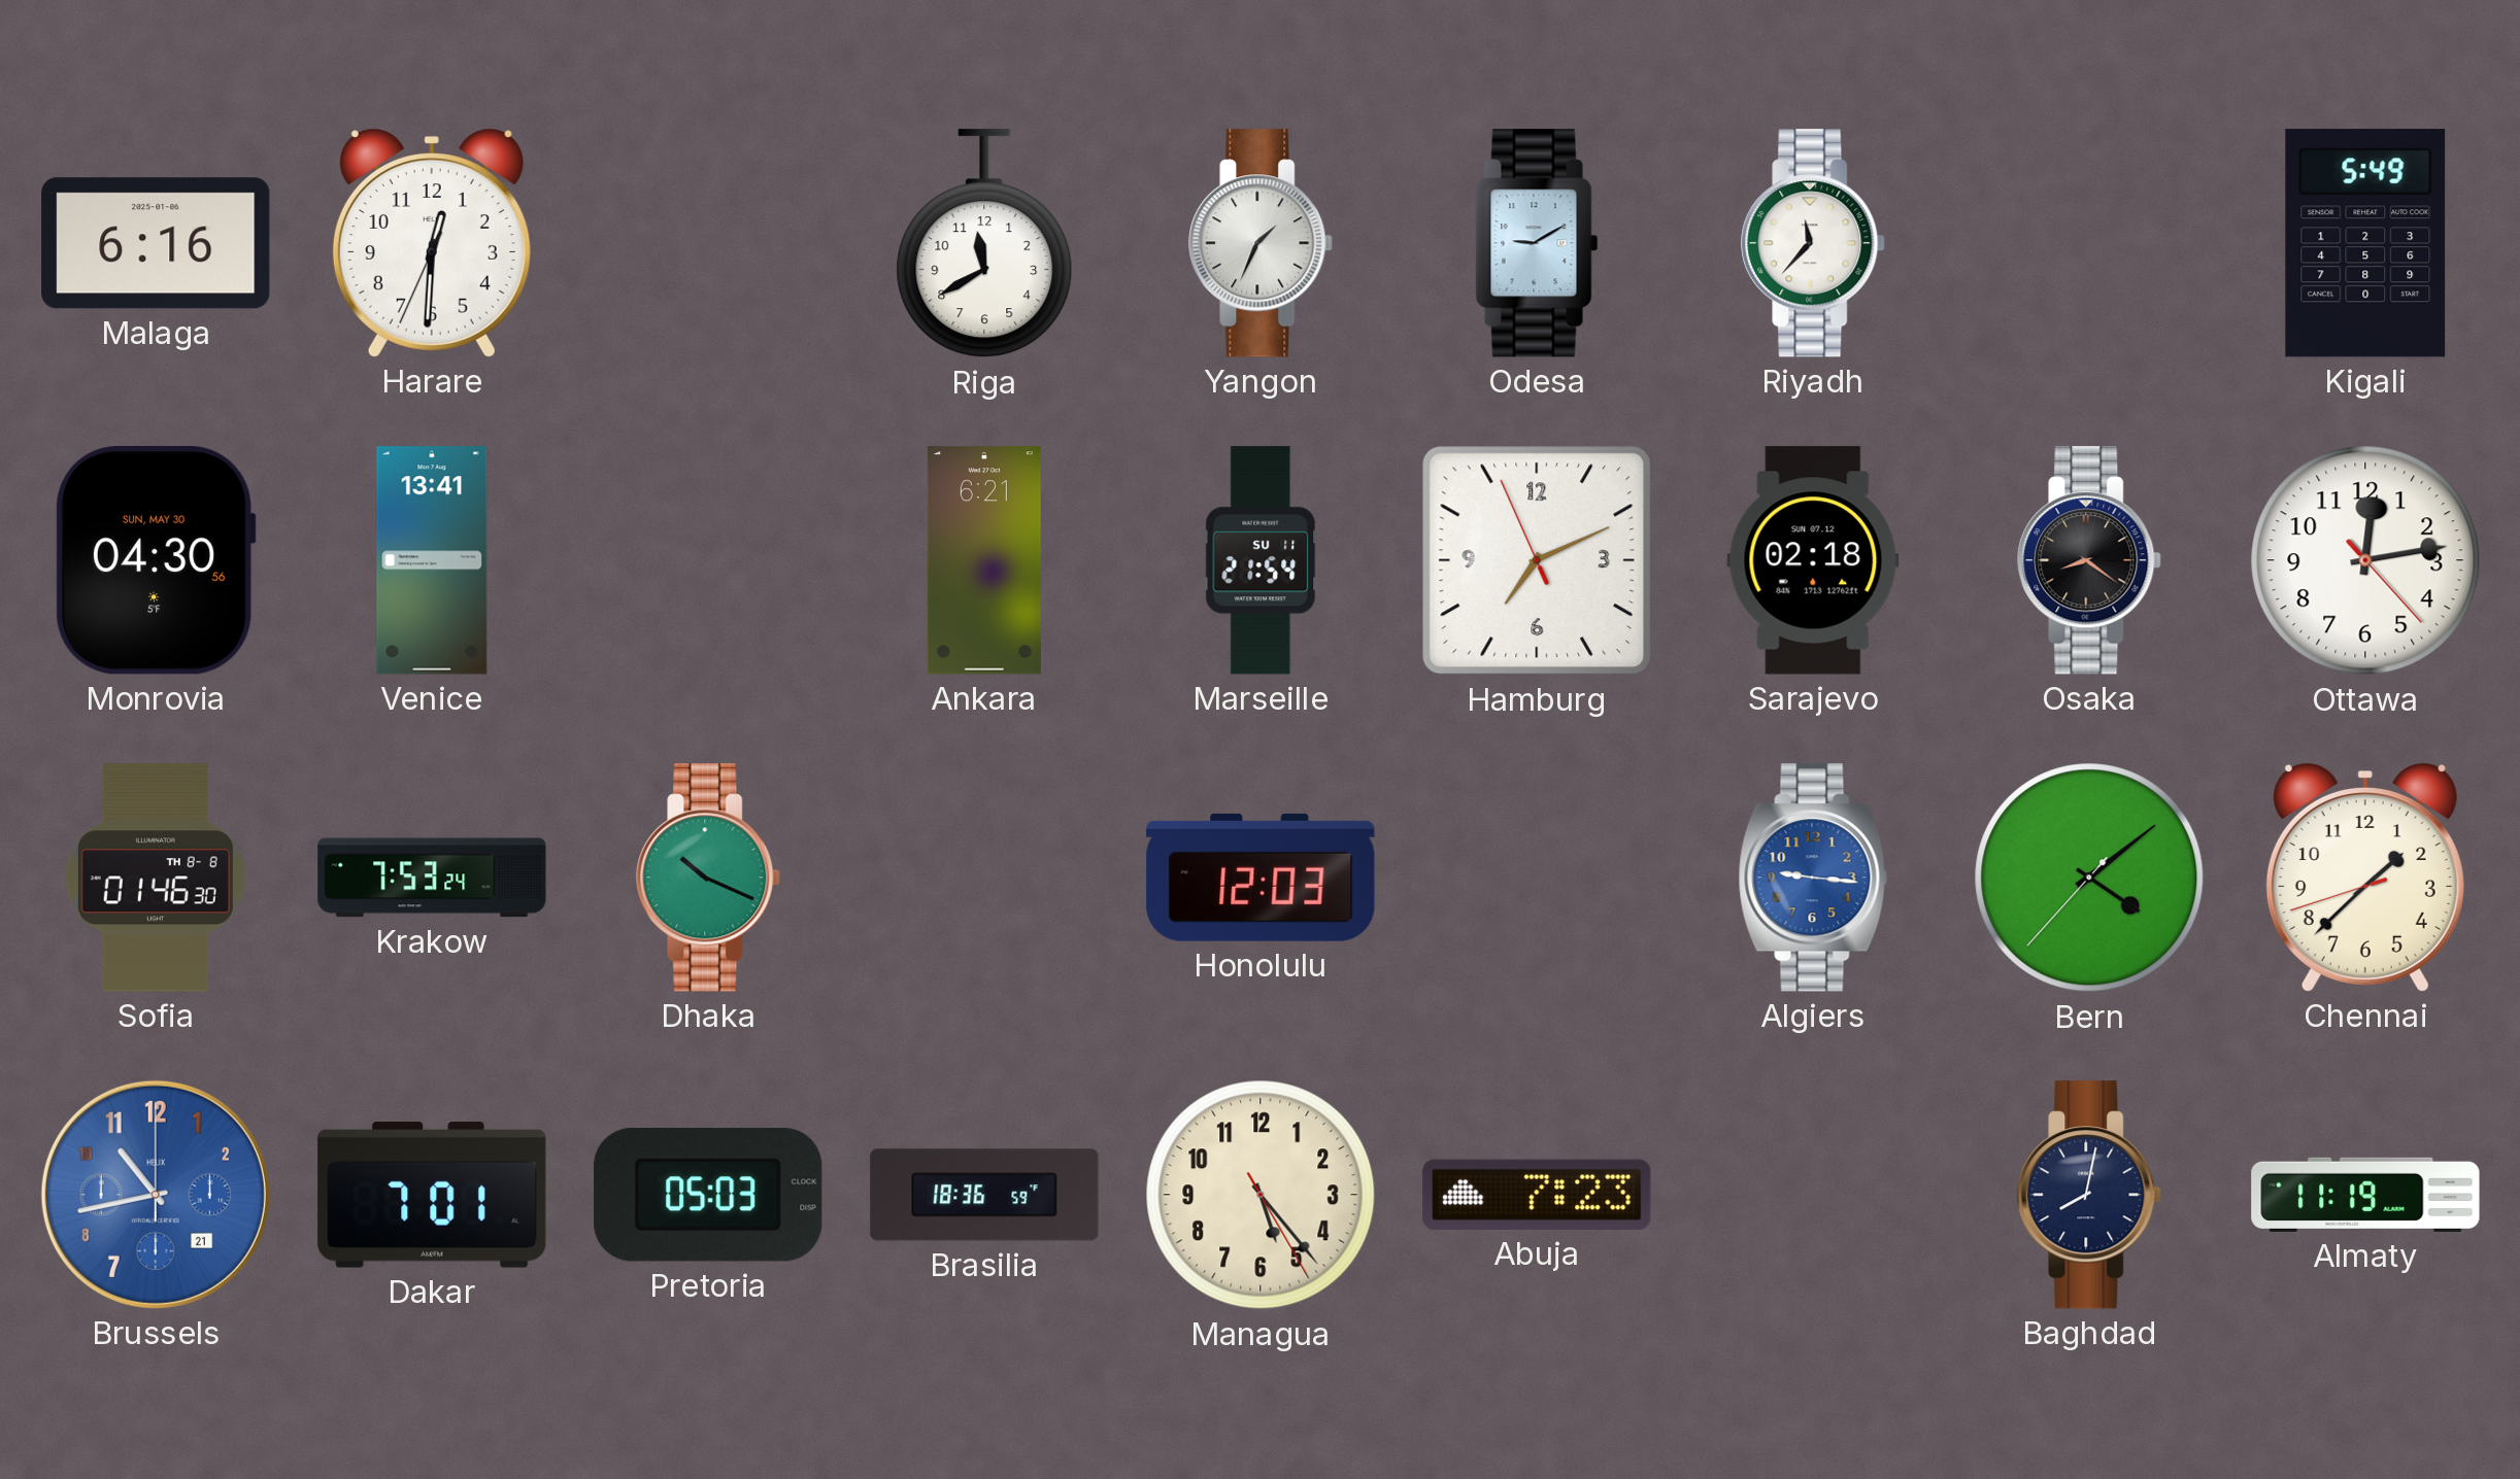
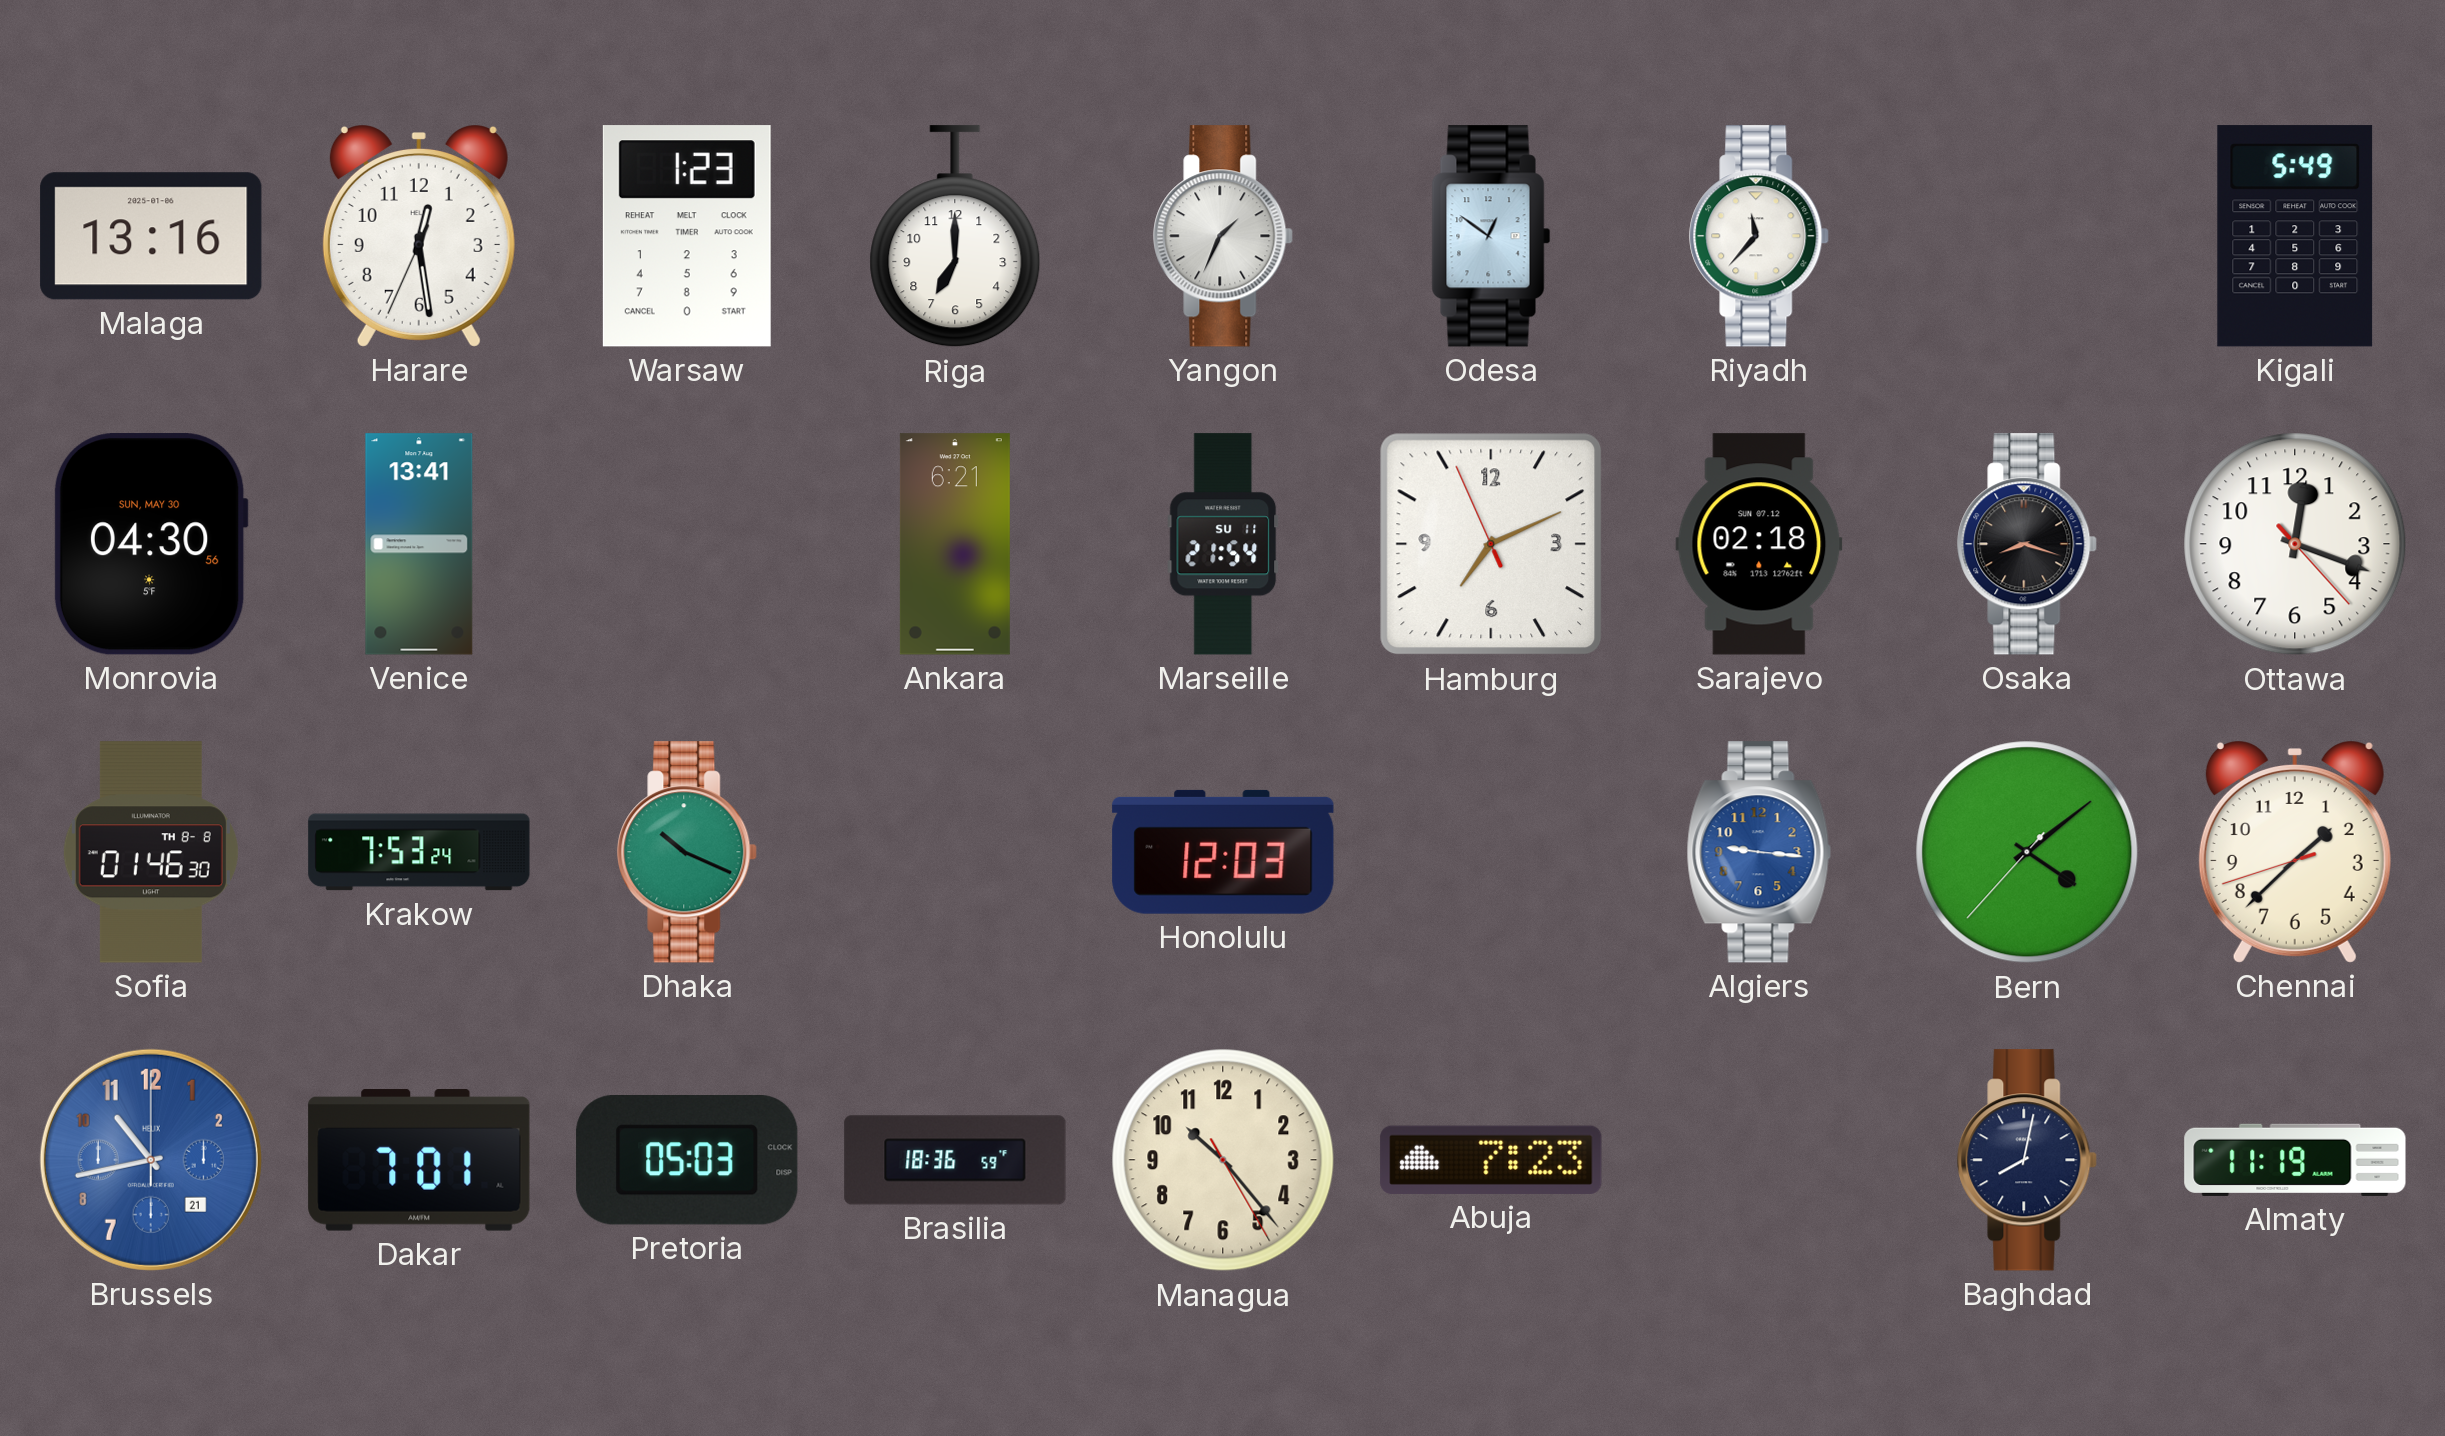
Malaga: 6:16 -> 13:16 (151, 236)
Harare: 12:30 -> 12:28 (419, 237)
Warsaw: none -> 1:23 (687, 236)
Riga: 11:40 -> 7:00 (955, 237)
Odesa: 9:10 -> 12:51 (1491, 236)
Osaka: 8:21 -> 8:18 (2028, 544)
Ottawa: 12:13 -> 12:18 (2295, 544)
Managua: 5:23 -> 10:23 (1223, 1160)
